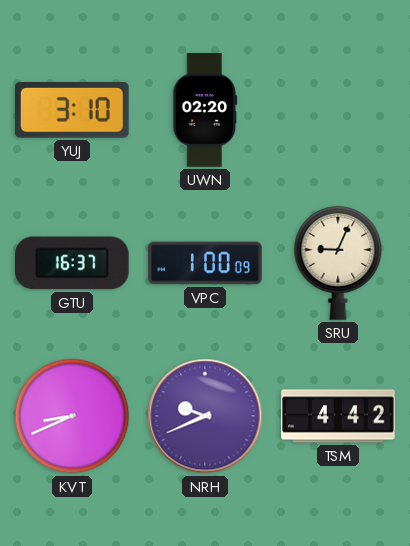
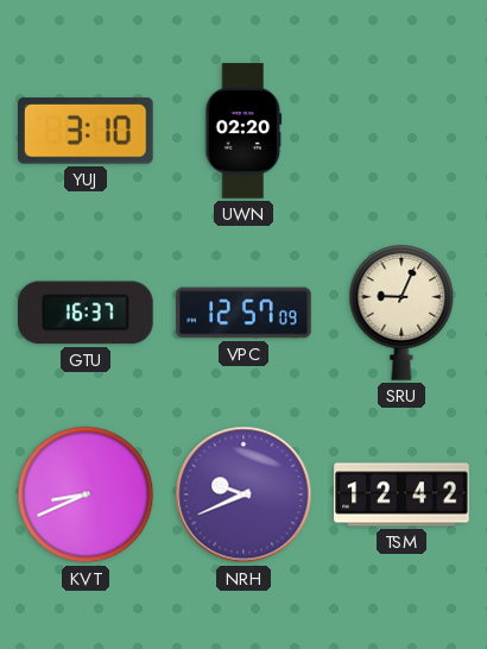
VPC: 1:00 -> 12:57 (243, 313)
TSM: 4:42 -> 12:42 (401, 494)
